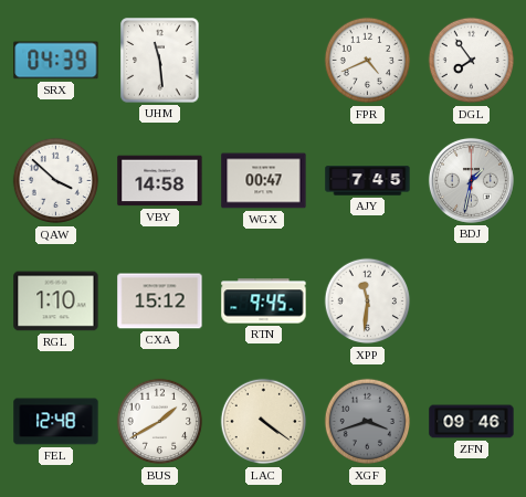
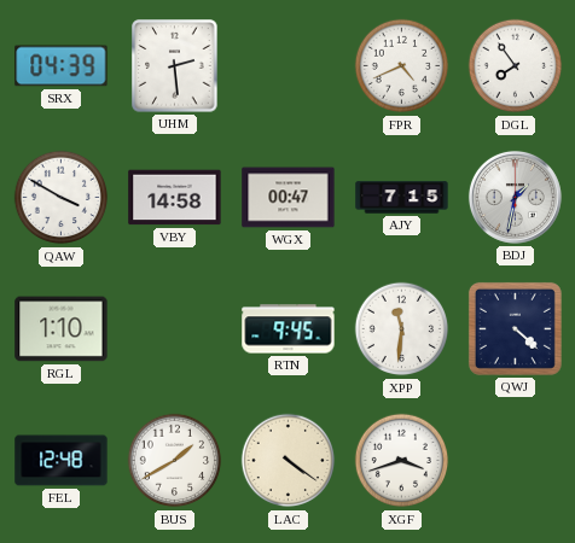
UHM: 11:29 -> 2:29 (175, 66)
QAW: 3:52 -> 3:50 (62, 198)
AJY: 7:45 -> 7:15 (402, 198)
CXA: 15:12 -> none (160, 302)
QWJ: none -> 4:22 (515, 328)
XGF dial: grey -> white (402, 461)
ZFN: 09:46 -> none (472, 422)
